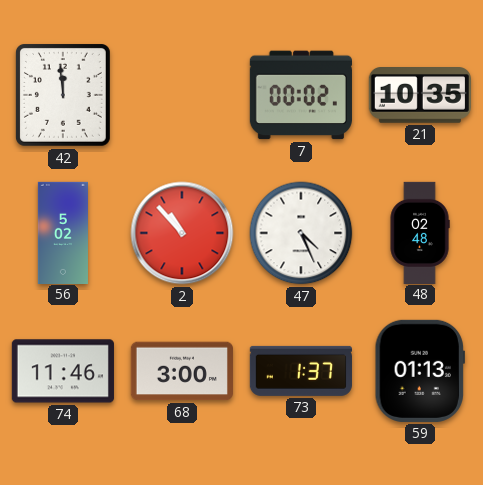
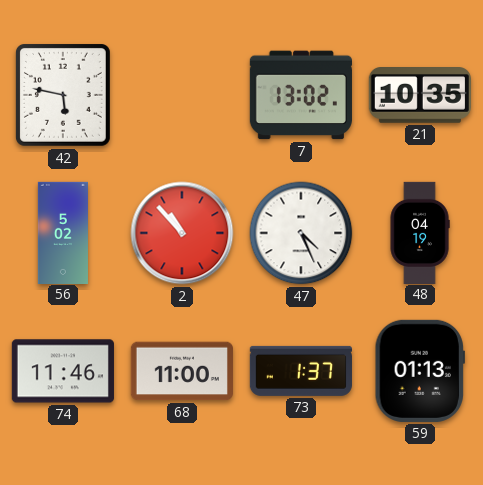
42: 11:59 -> 5:47 (63, 96)
7: 00:02 -> 13:02 (301, 95)
48: 02:48 -> 04:19 (420, 232)
68: 3:00 -> 11:00 (182, 371)
